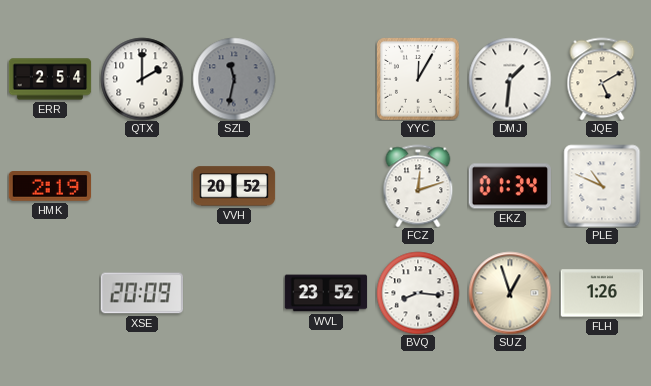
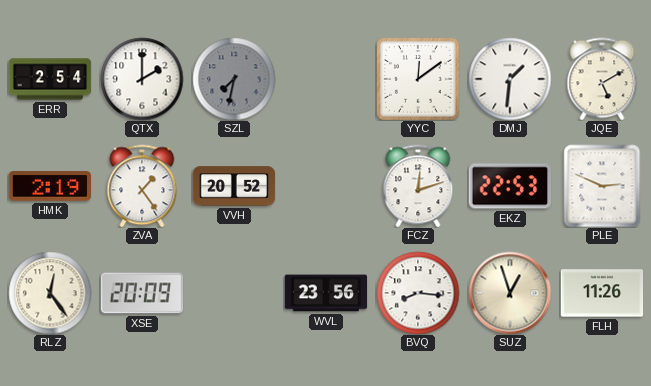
SZL: 11:32 -> 7:32 (234, 79)
YYC: 12:05 -> 12:09 (418, 79)
ZVA: none -> 1:24 (142, 186)
EKZ: 01:34 -> 22:53 (509, 186)
PLE: 10:49 -> 2:49 (602, 186)
RLZ: none -> 12:24 (50, 293)
WVL: 23:52 -> 23:56 (326, 293)
FLH: 1:26 -> 11:26 (602, 293)
